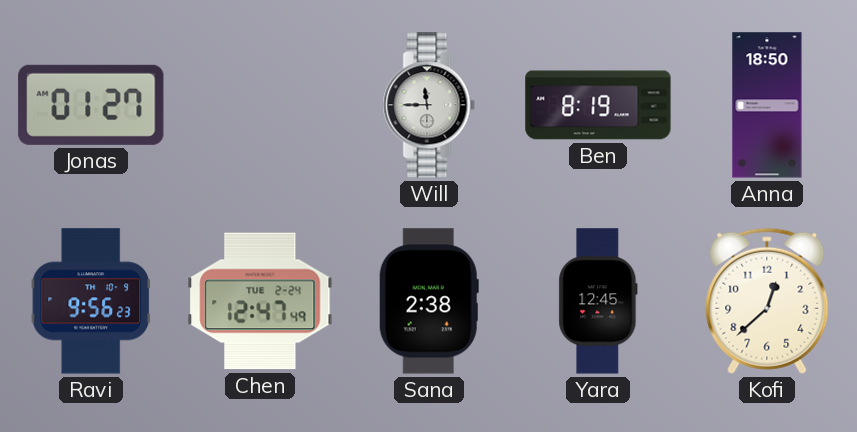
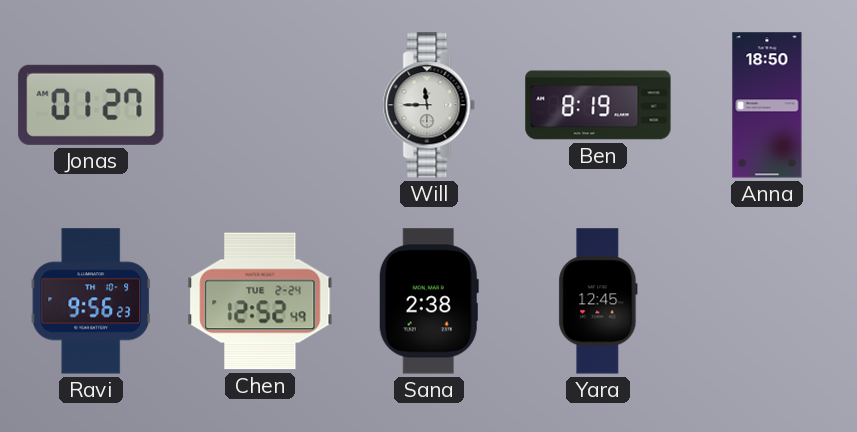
Chen: 12:47 -> 12:52 (260, 301)
Kofi: 12:38 -> none (767, 301)
